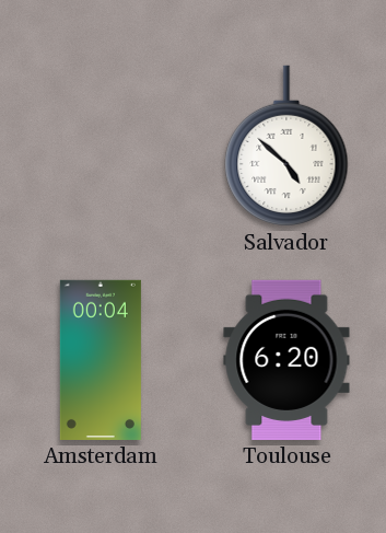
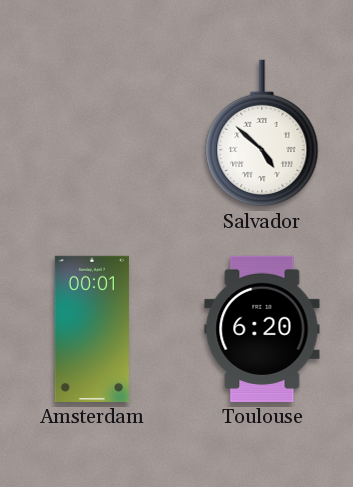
Amsterdam: 00:04 -> 00:01 (92, 329)
